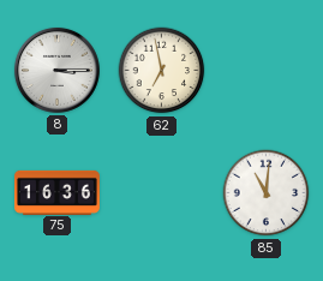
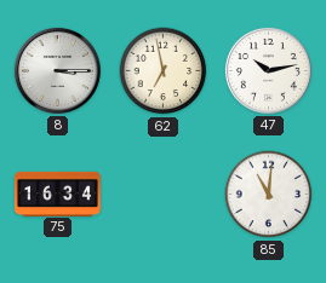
47: none -> 10:13 (268, 70)
75: 16:36 -> 16:34 (57, 194)
